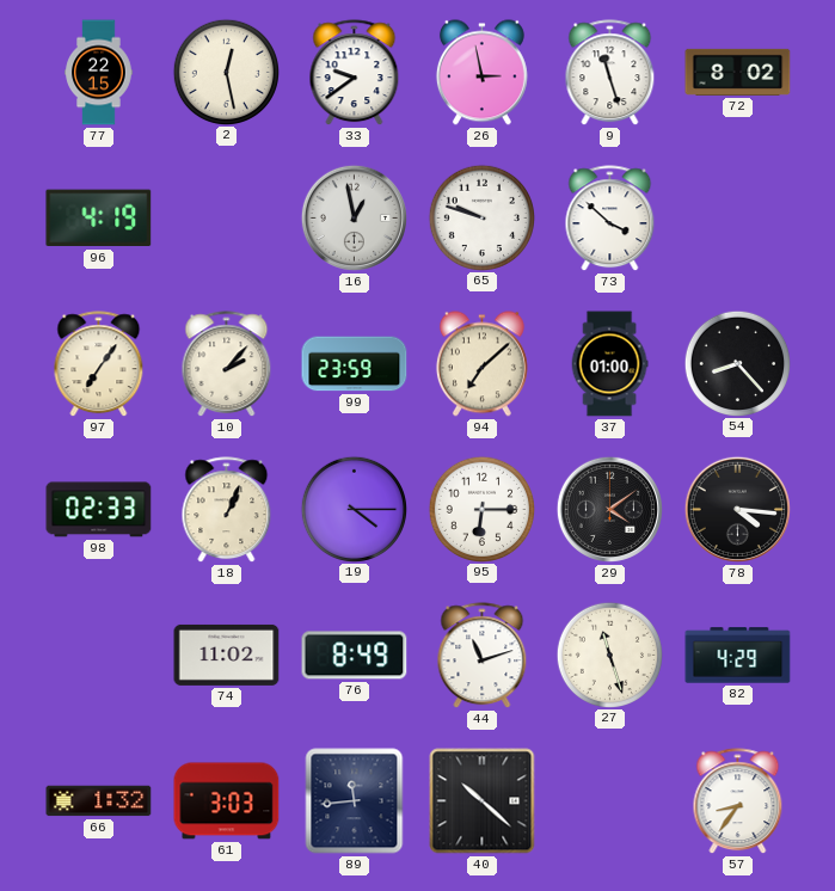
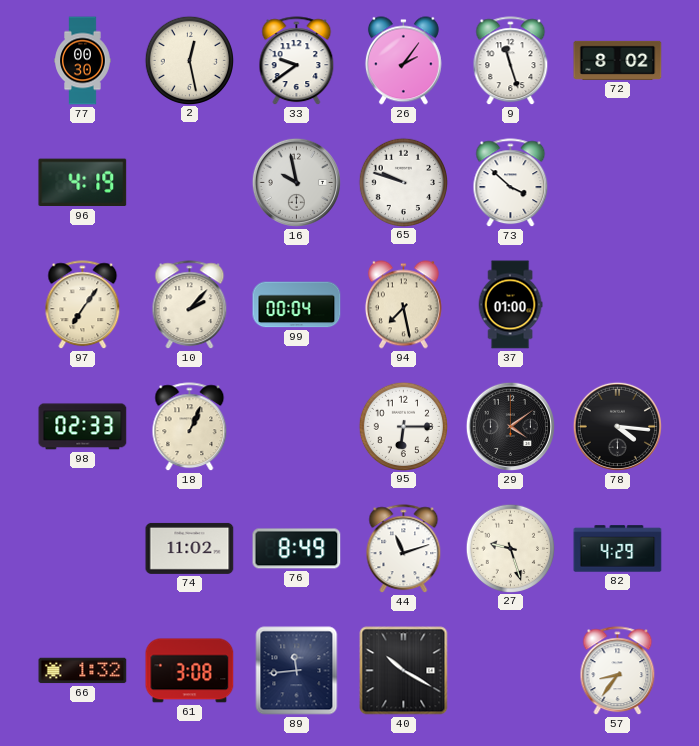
77: 22:15 -> 00:30 (83, 61)
26: 2:58 -> 2:06 (403, 61)
16: 12:58 -> 9:58 (296, 182)
99: 23:59 -> 00:04 (297, 305)
94: 7:08 -> 7:28 (403, 305)
54: 8:23 -> none (737, 363)
19: 4:15 -> none (354, 509)
27: 11:27 -> 9:27 (510, 548)
61: 3:03 -> 3:08 (190, 671)
40: 10:22 -> 10:20 (404, 671)
